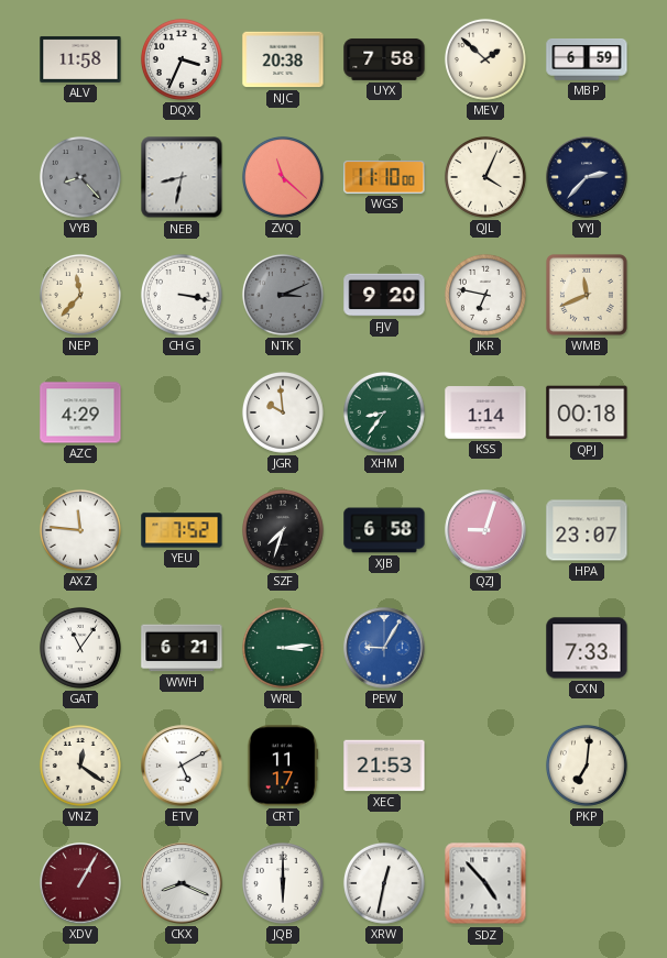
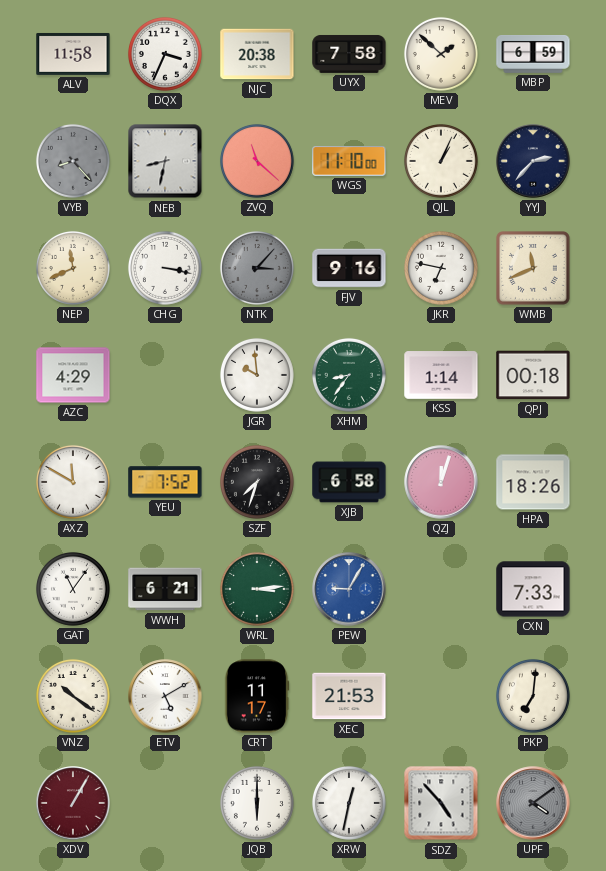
QJL: 4:04 -> 1:04 (441, 161)
NEP: 11:37 -> 11:41 (73, 268)
NTK: 3:11 -> 3:07 (257, 268)
FJV: 9:20 -> 9:16 (349, 268)
AXZ: 11:46 -> 11:50 (73, 482)
QZJ: 9:03 -> 12:03 (441, 482)
HPA: 23:07 -> 18:26 (533, 482)
VNZ: 12:21 -> 10:21 (73, 696)
CKX: 8:19 -> none (182, 883)
UPF: none -> 4:09 (533, 803)
